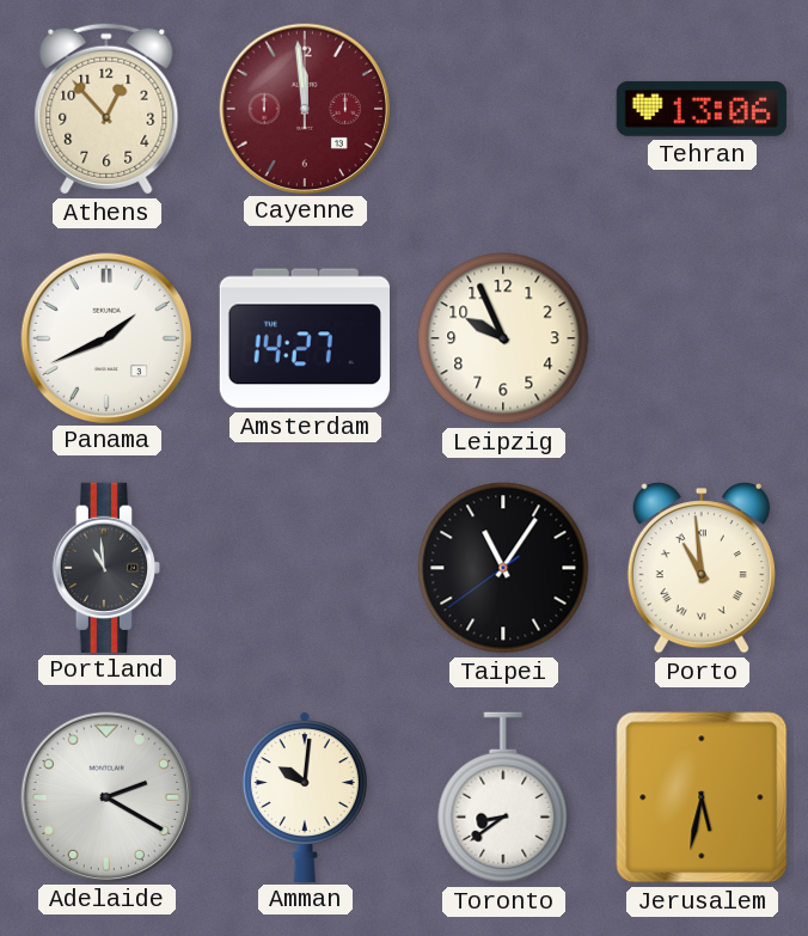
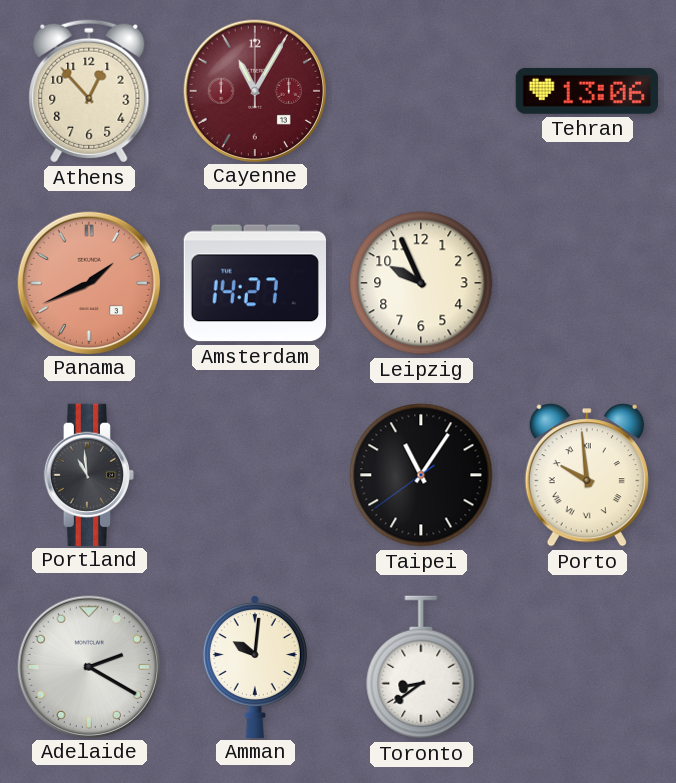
Cayenne: 11:59 -> 11:05 (254, 90)
Panama dial: white -> salmon (88, 282)
Porto: 10:59 -> 9:59 (587, 475)
Jerusalem: 5:32 -> none (702, 797)
